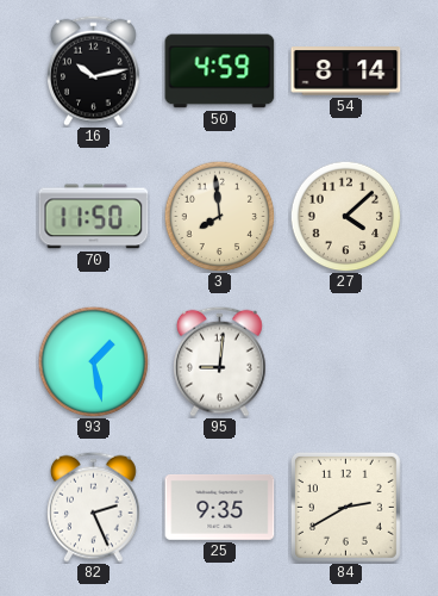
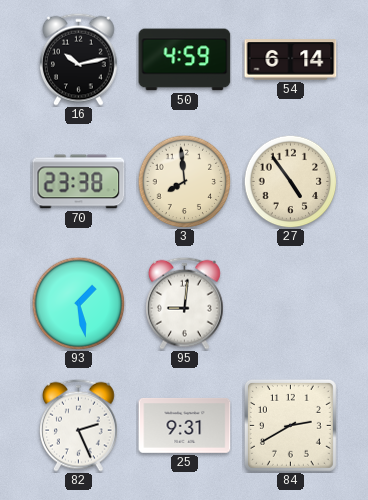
54: 8:14 -> 6:14 (291, 60)
70: 11:50 -> 23:38 (79, 182)
27: 4:08 -> 4:54 (290, 181)
25: 9:35 -> 9:31 (185, 425)
